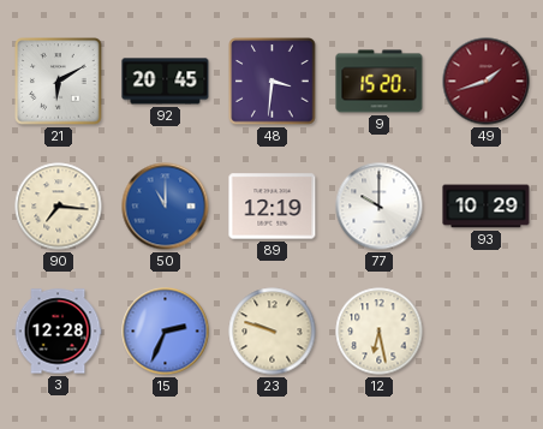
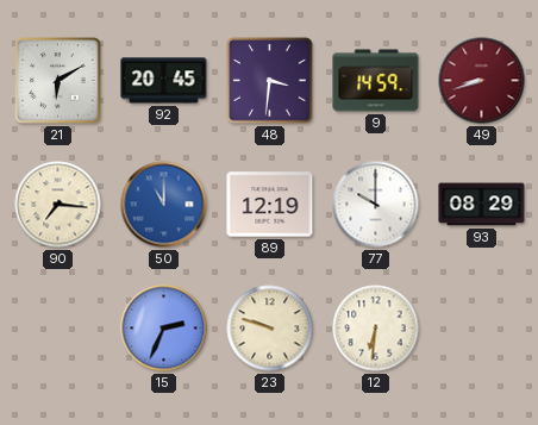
9: 15:20 -> 14:59 (376, 81)
49: 1:42 -> 8:42 (482, 81)
93: 10:29 -> 08:29 (482, 205)
3: 12:28 -> none (58, 332)
12: 6:28 -> 6:31 (376, 329)
